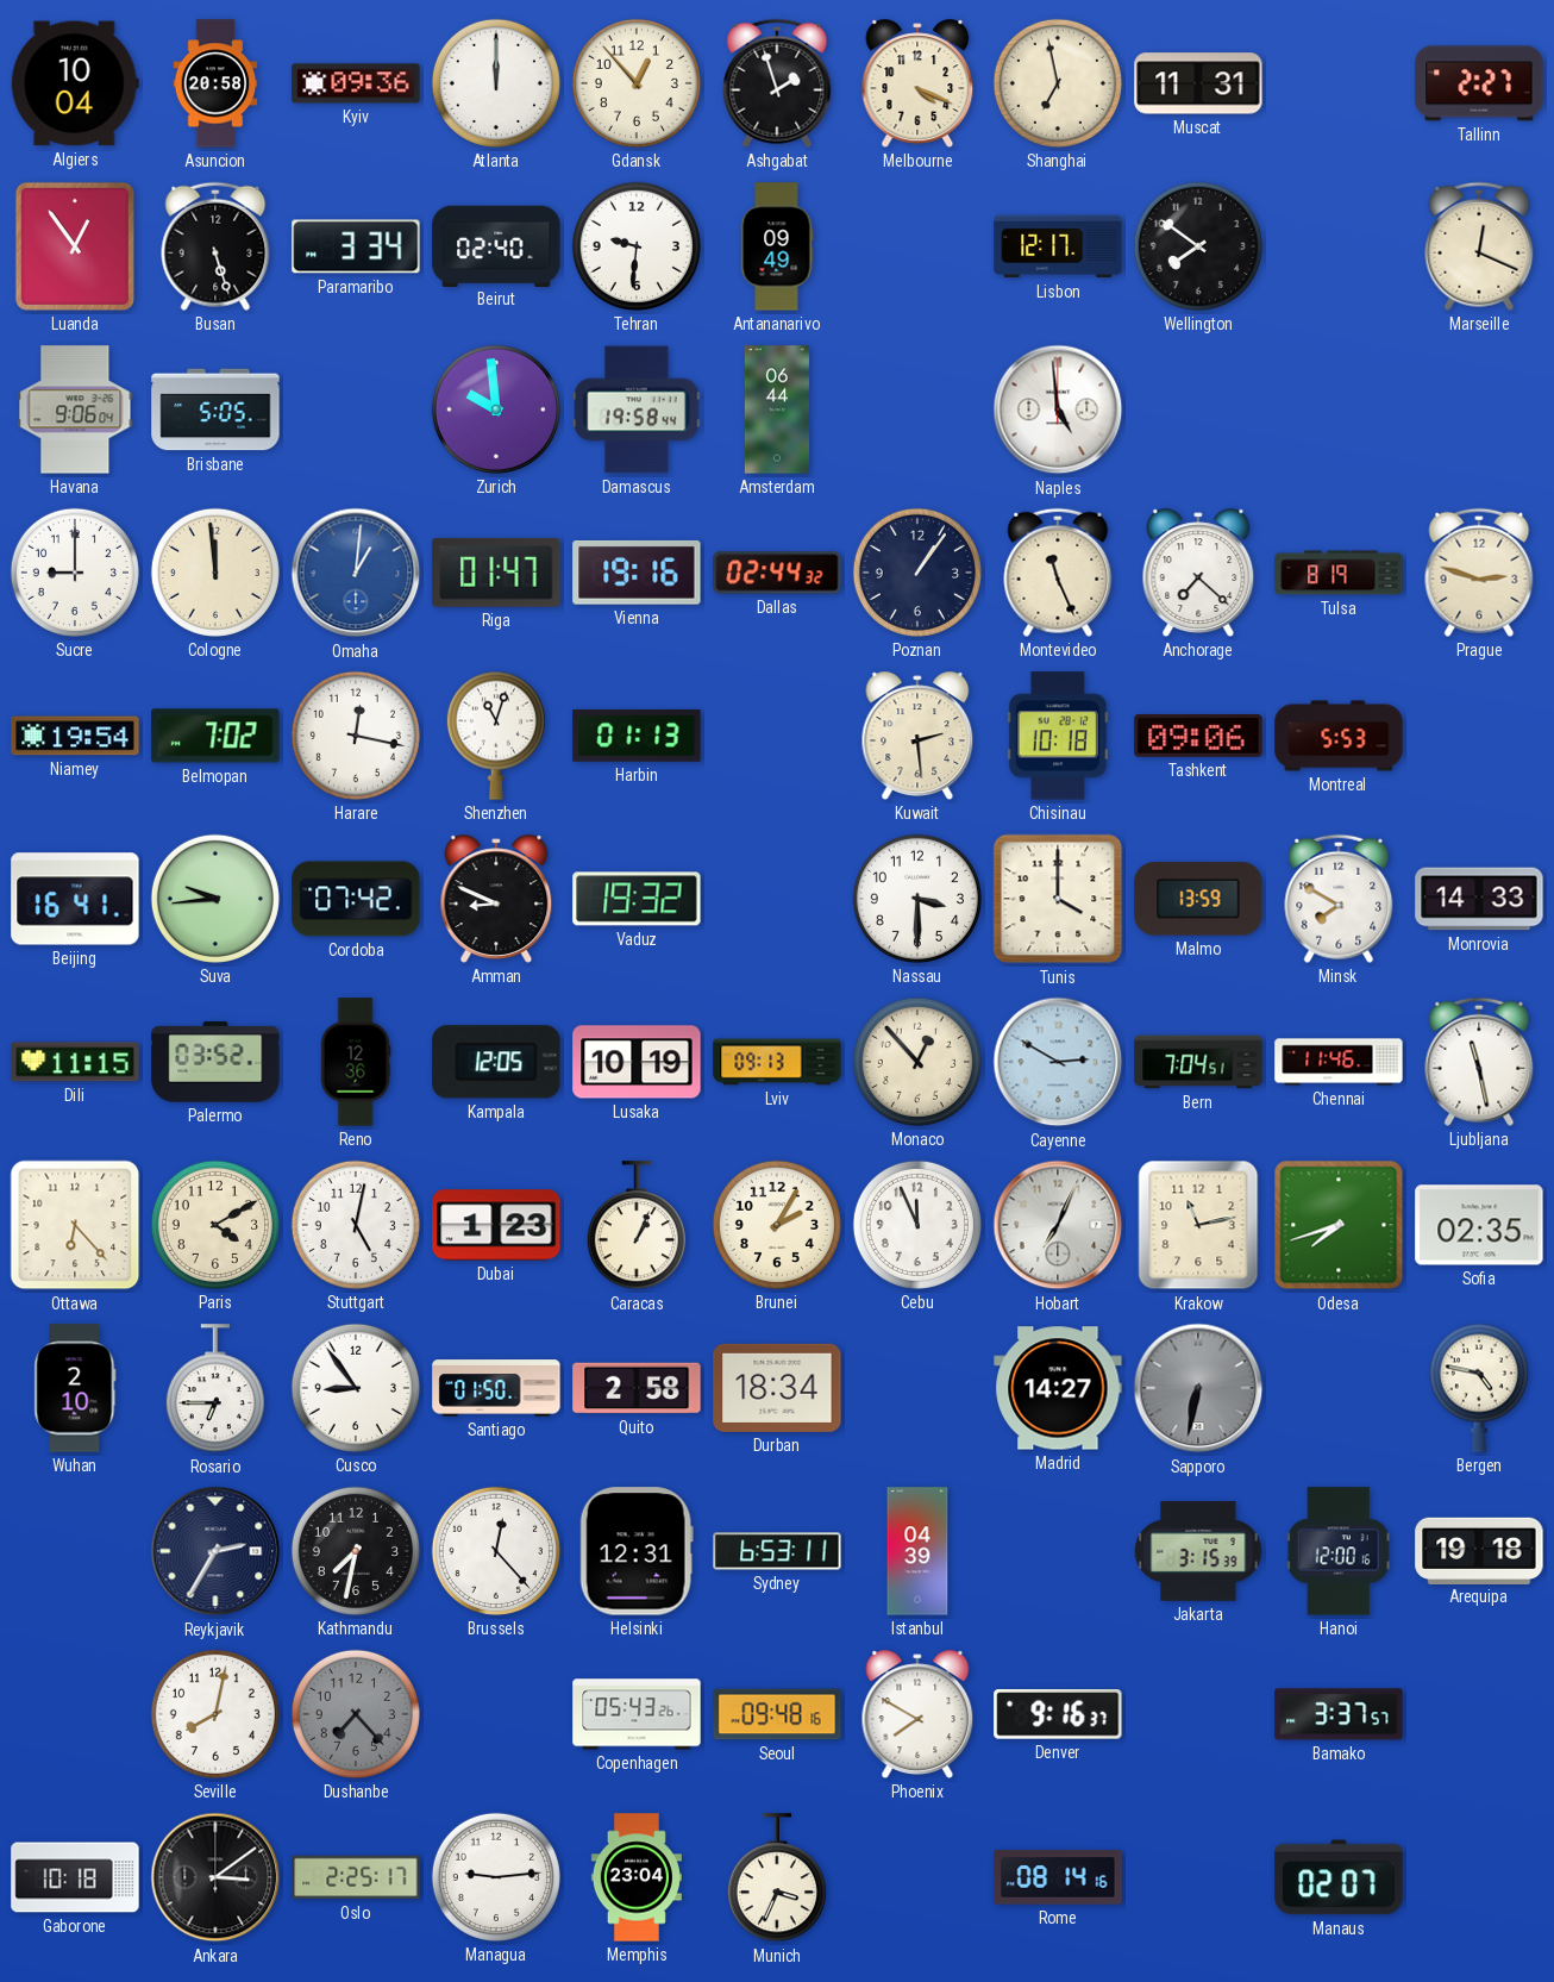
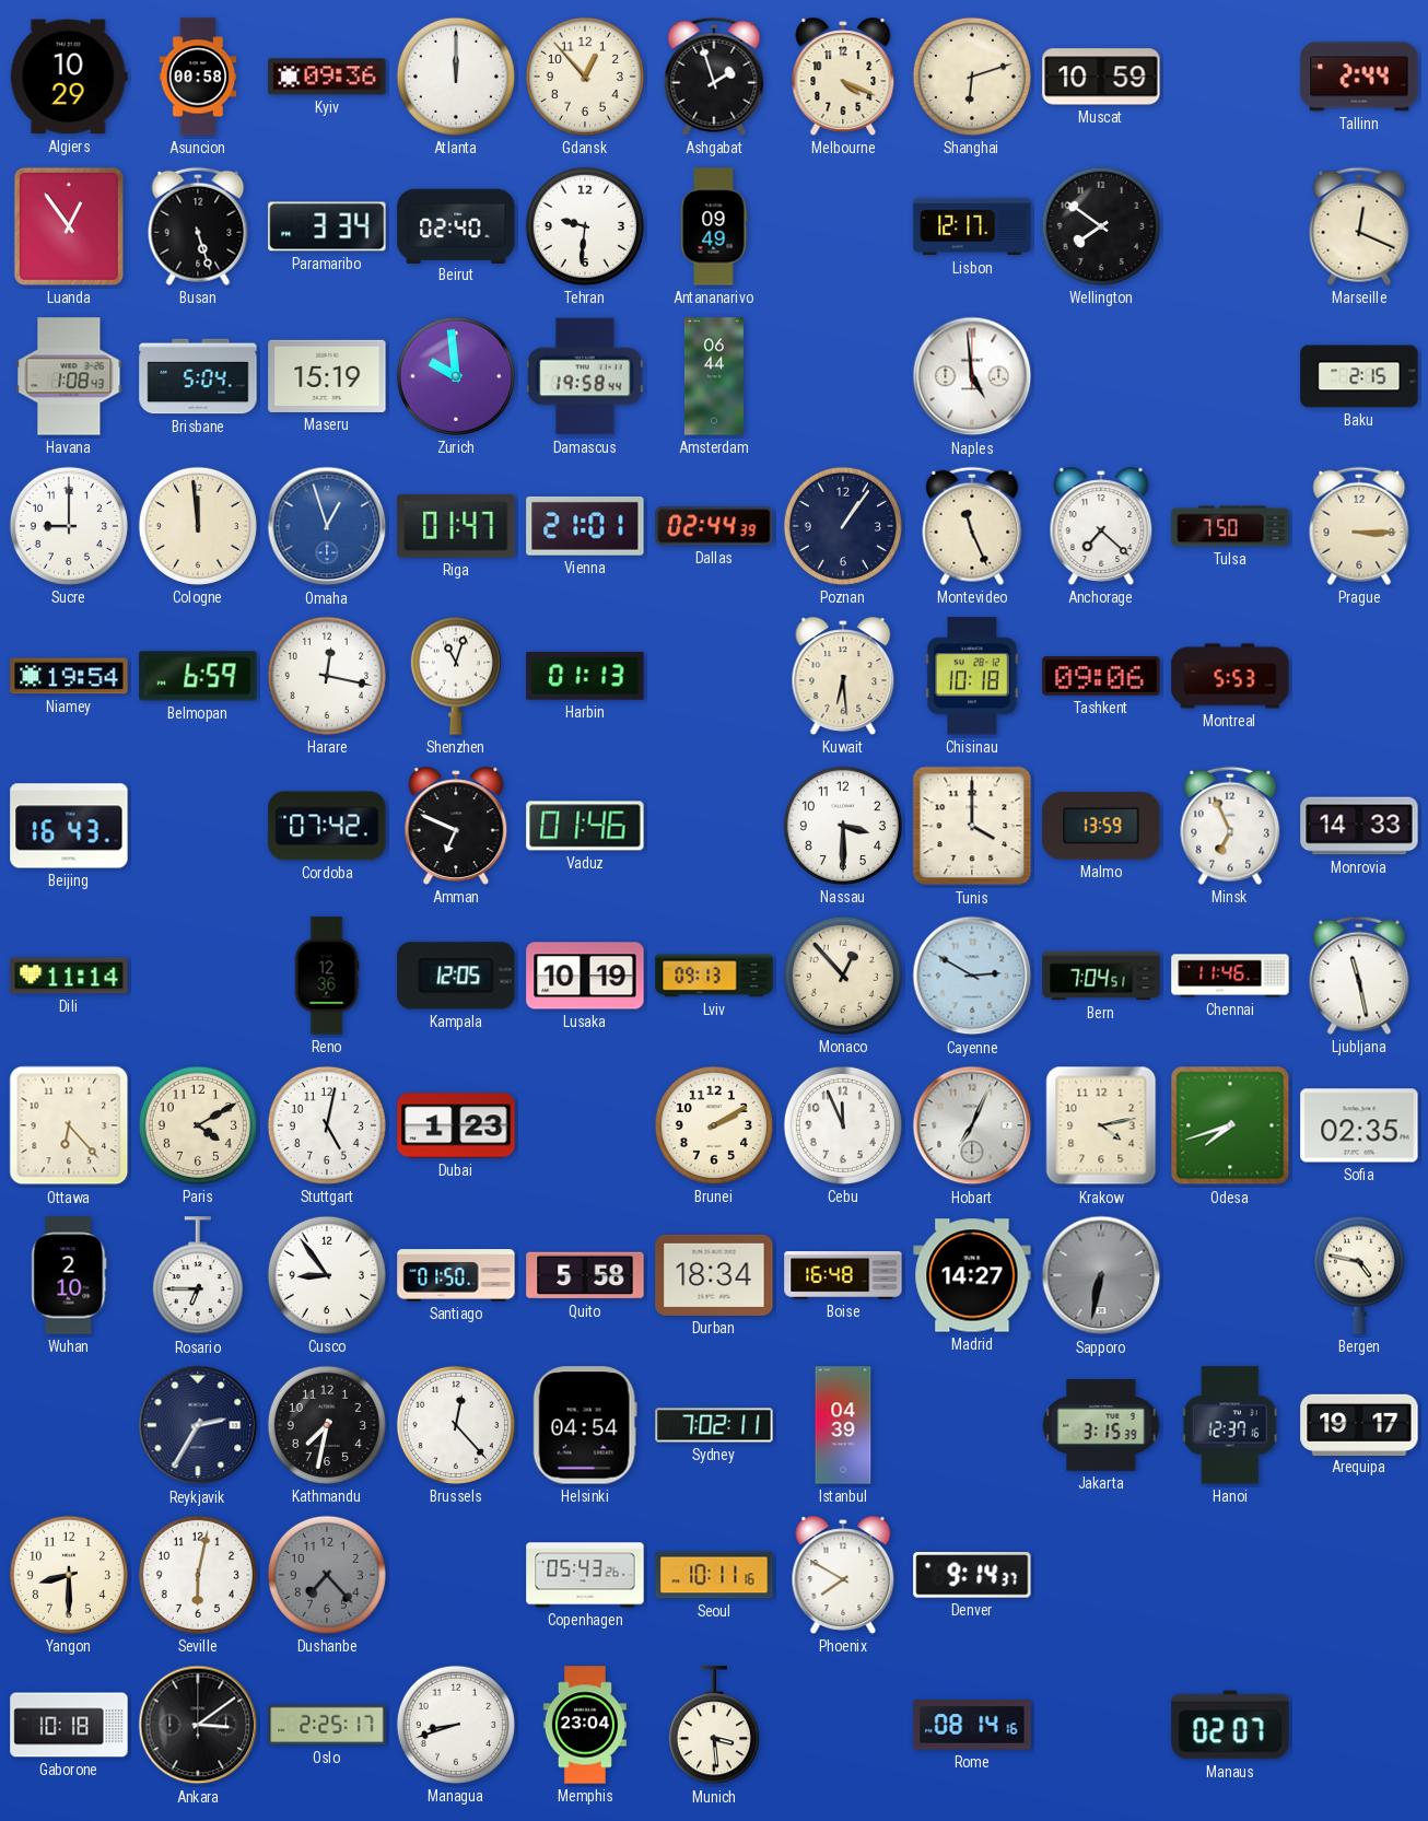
Algiers: 10:04 -> 10:29 (69, 77)
Asuncion: 20:58 -> 00:58 (198, 77)
Shanghai: 6:58 -> 6:12 (972, 77)
Muscat: 11:31 -> 10:59 (1101, 77)
Tallinn: 2:27 -> 2:44 (1359, 77)
Havana: 9:06 -> 1:08 (69, 376)
Brisbane: 5:05 -> 5:04 (198, 376)
Maseru: none -> 15:19 (327, 376)
Baku: none -> 2:15 (1359, 376)
Omaha: 1:01 -> 12:57 (327, 526)
Vienna: 19:16 -> 21:01 (585, 526)
Dallas: 02:44:32 -> 02:44:39 (714, 526)
Tulsa: 8:19 -> 7:50 (1230, 526)
Prague: 2:48 -> 3:15 (1359, 526)
Belmopan: 7:02 -> 6:59 (198, 676)
Kuwait: 2:29 -> 6:29 (843, 676)
Beijing: 16:41 -> 16:43 (69, 826)
Suva: 9:44 -> none (215, 899)
Amman: 8:49 -> 6:49 (456, 826)
Vaduz: 19:32 -> 01:46 (585, 826)
Minsk: 7:50 -> 6:56 (1230, 826)
Dili: 11:15 -> 11:14 (69, 976)
Palermo: 03:52 -> none (215, 1062)
Caracas: 1:04 -> none (637, 1226)
Brunei: 2:05 -> 2:10 (714, 1125)
Krakow: 11:13 -> 4:13 (1101, 1125)
Quito: 2:58 -> 5:58 (585, 1275)
Boise: none -> 16:48 (843, 1276)
Helsinki: 12:31 -> 04:54 (585, 1425)
Sydney: 6:53 -> 7:02 (714, 1425)
Hanoi: 12:00 -> 12:37 (1230, 1425)
Arequipa: 19:18 -> 19:17 (1359, 1424)
Yangon: none -> 8:30 (69, 1575)
Seville: 8:02 -> 6:02 (198, 1575)
Seoul: 09:48 -> 10:11 (714, 1575)
Denver: 9:16 -> 9:14 (972, 1575)
Bamako: 3:37 -> none (1339, 1714)
Managua: 9:14 -> 8:42 (456, 1725)
Munich: 3:34 -> 3:29 (714, 1726)
